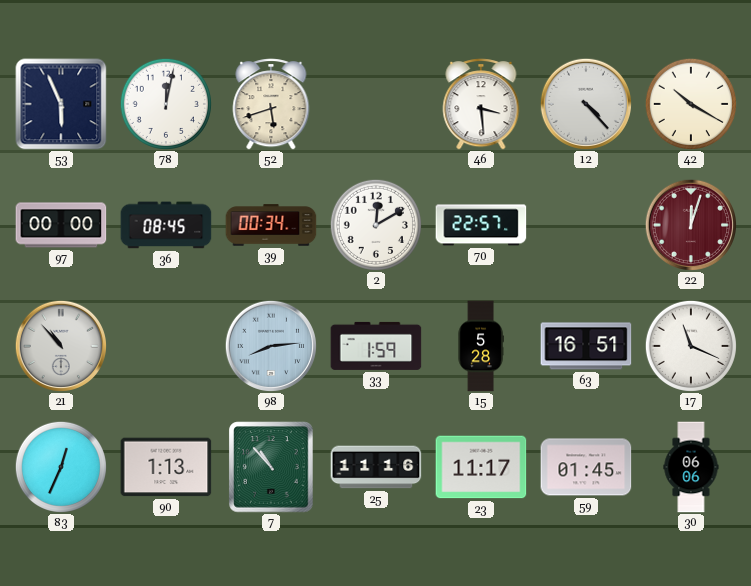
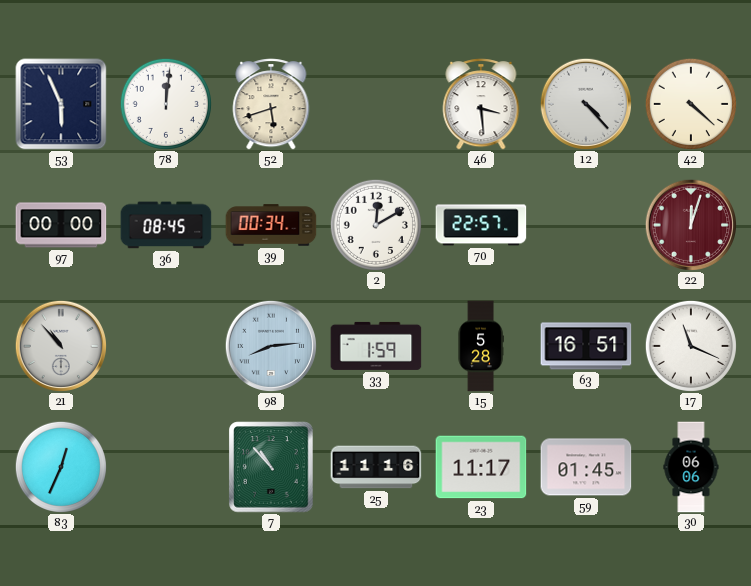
78: 12:02 -> 12:01 (166, 104)
42: 10:20 -> 4:22 (691, 104)
90: 1:13 -> none (166, 467)
